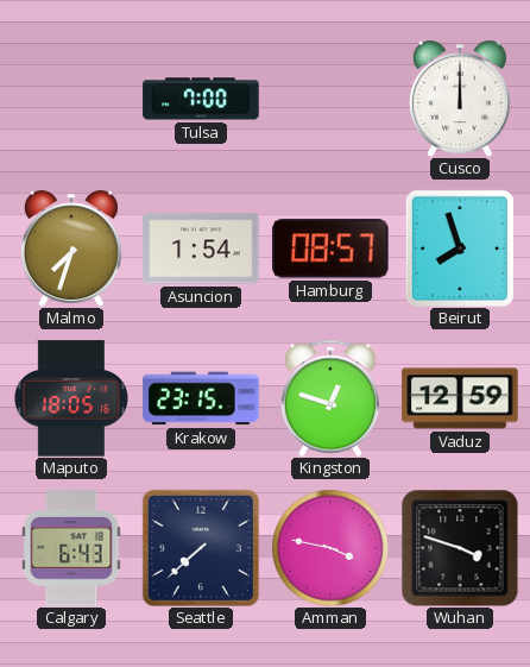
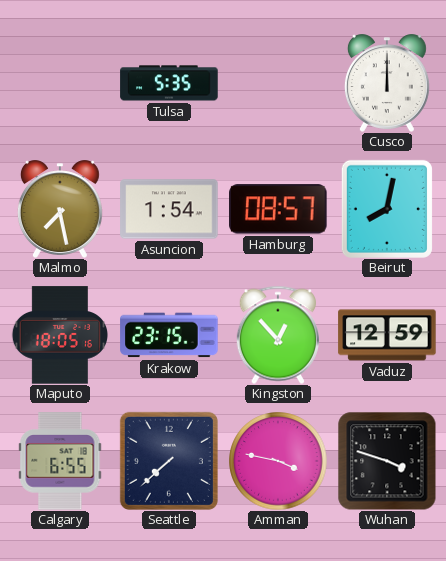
Tulsa: 7:00 -> 5:35 (169, 83)
Malmo: 7:33 -> 7:28 (60, 209)
Beirut: 7:57 -> 8:02 (387, 209)
Kingston: 12:48 -> 12:53 (278, 335)
Calgary: 6:43 -> 6:55 (60, 461)
